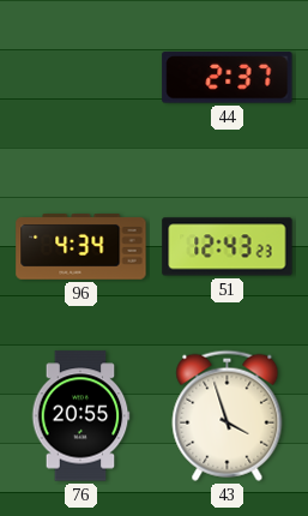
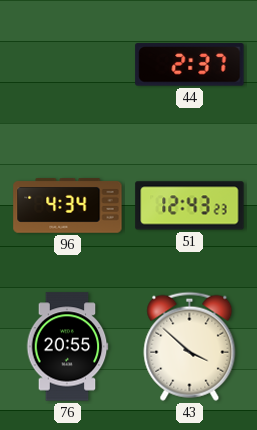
43: 3:57 -> 3:52 (190, 346)
